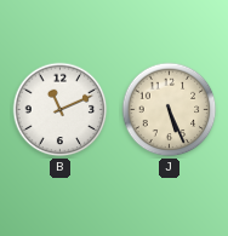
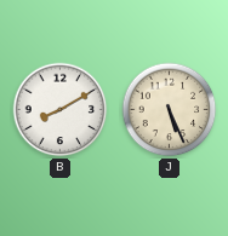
B: 11:11 -> 8:10 (61, 110)
